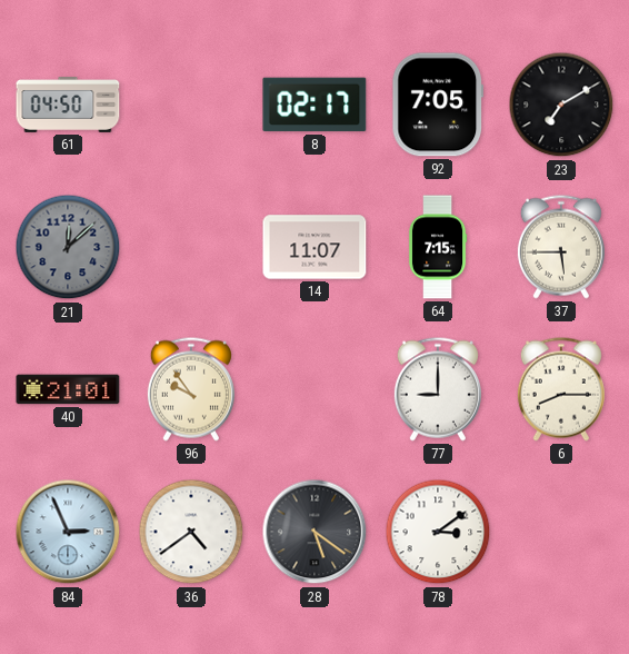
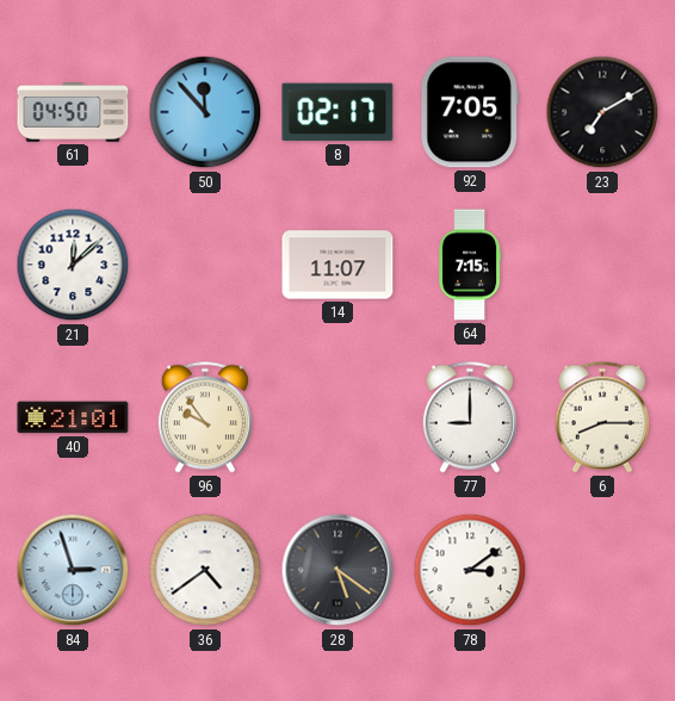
50: none -> 11:53 (205, 112)
21 dial: grey -> white (73, 265)
37: 5:45 -> none (561, 247)
84: 2:56 -> 2:57 (73, 570)
